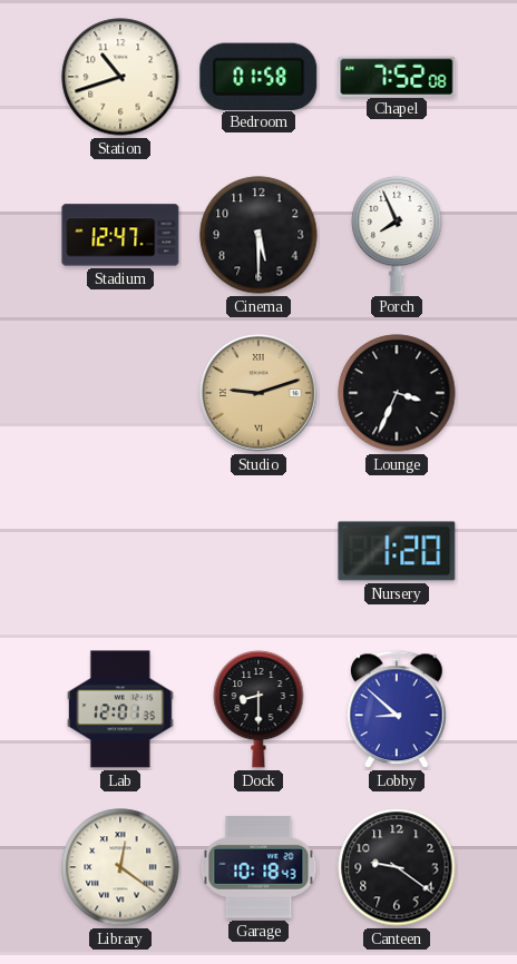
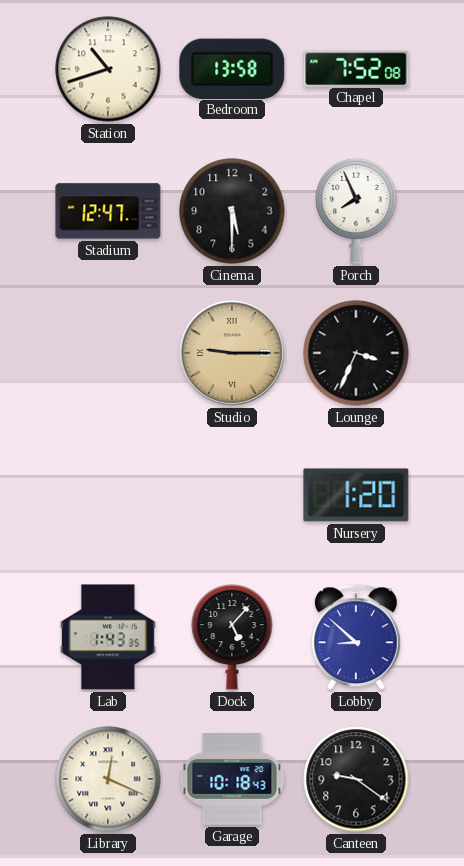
Bedroom: 01:58 -> 13:58 (232, 68)
Studio: 9:12 -> 9:15 (232, 353)
Lab: 12:01 -> 1:43 (109, 637)
Dock: 8:30 -> 5:07 (232, 637)
Library: 12:21 -> 12:19 (108, 779)
